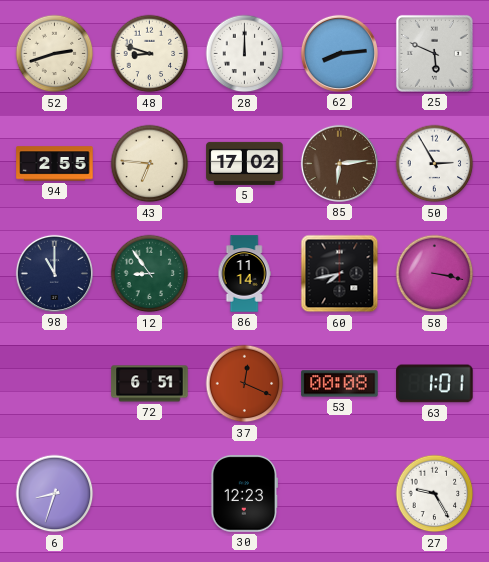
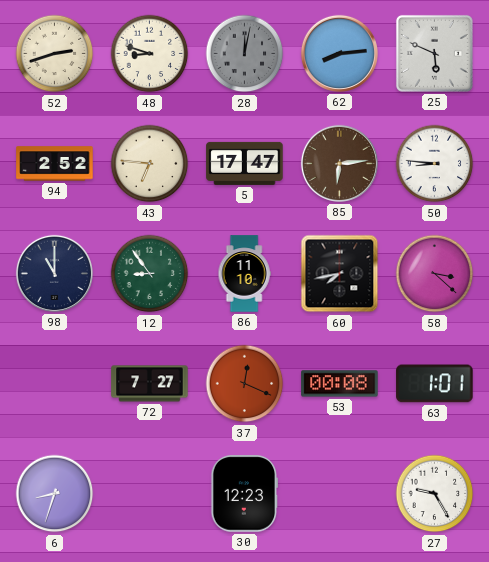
28: 12:00 -> 12:02 (245, 54)
28 dial: white -> grey (245, 54)
94: 2:55 -> 2:52 (55, 164)
5: 17:02 -> 17:47 (245, 163)
50: 2:55 -> 8:46 (435, 164)
86: 11:14 -> 11:10 (244, 274)
58: 3:17 -> 3:22 (435, 274)
72: 6:51 -> 7:27 (150, 384)
